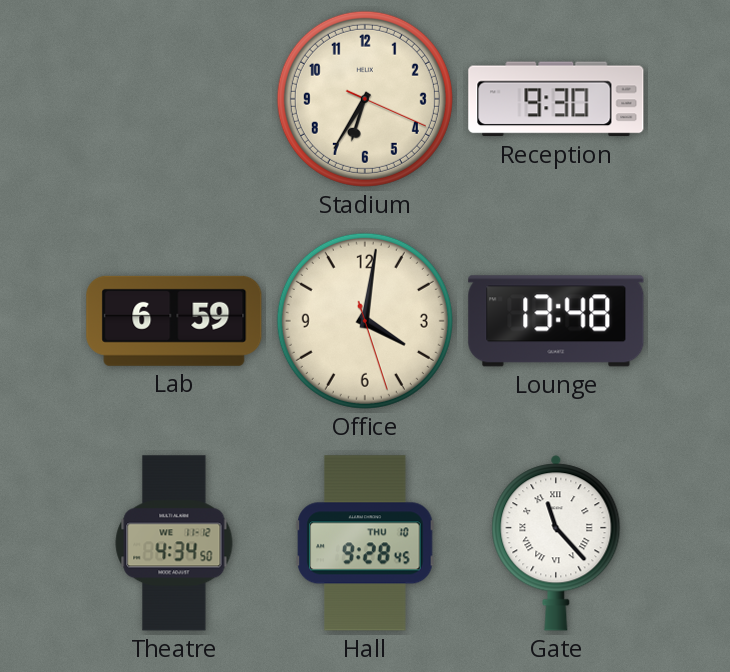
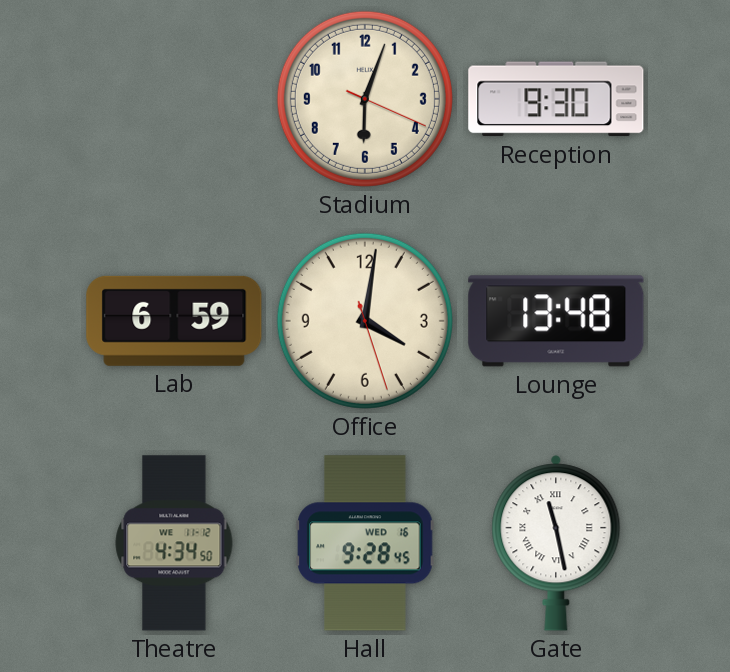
Stadium: 6:35 -> 6:03 (365, 99)
Hall date: THU 10 -> WED 16 (365, 543)
Gate: 11:23 -> 11:28 (556, 543)
